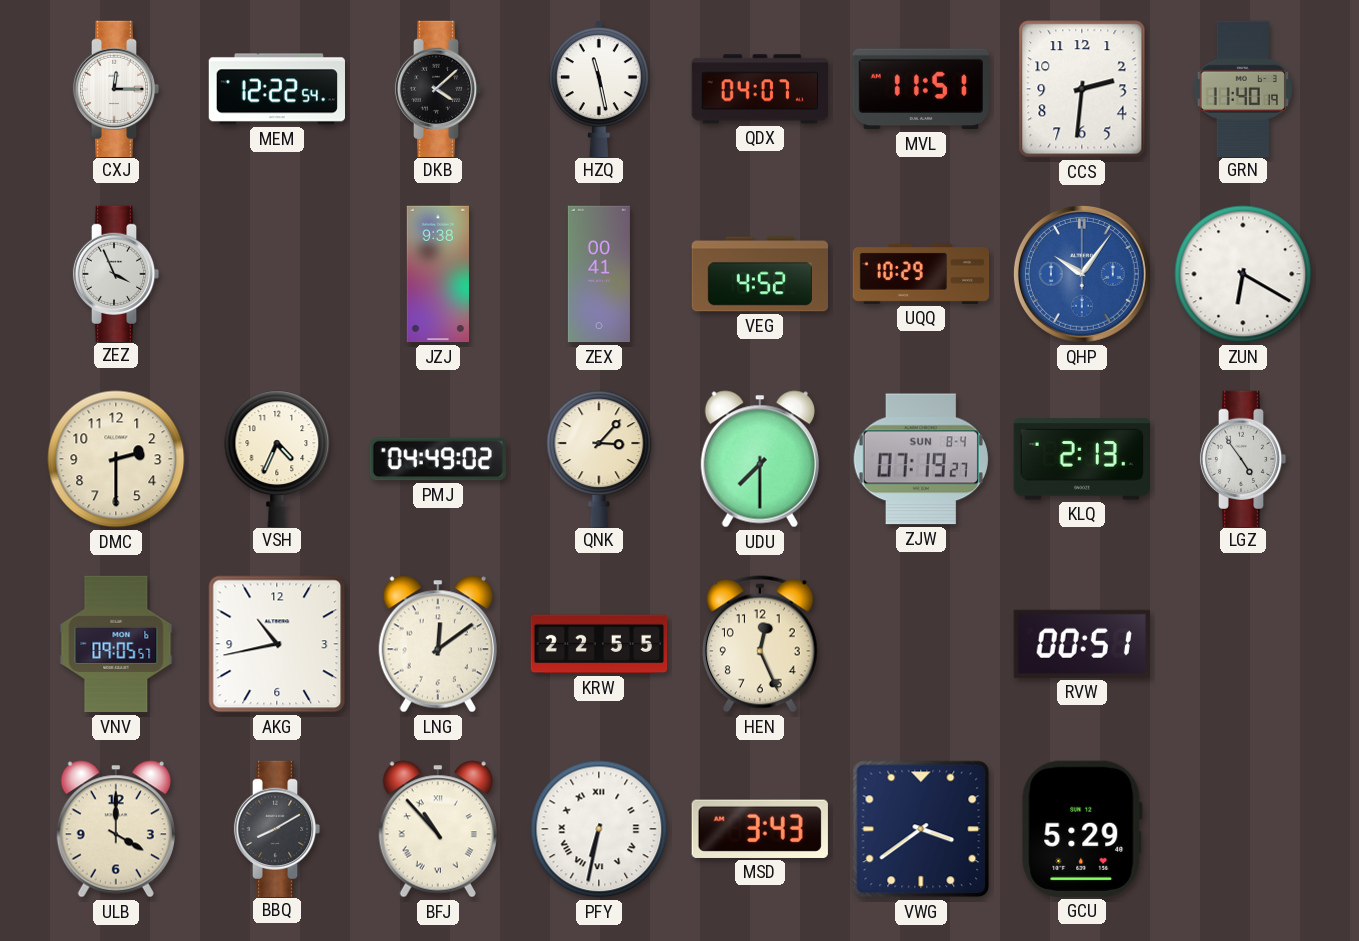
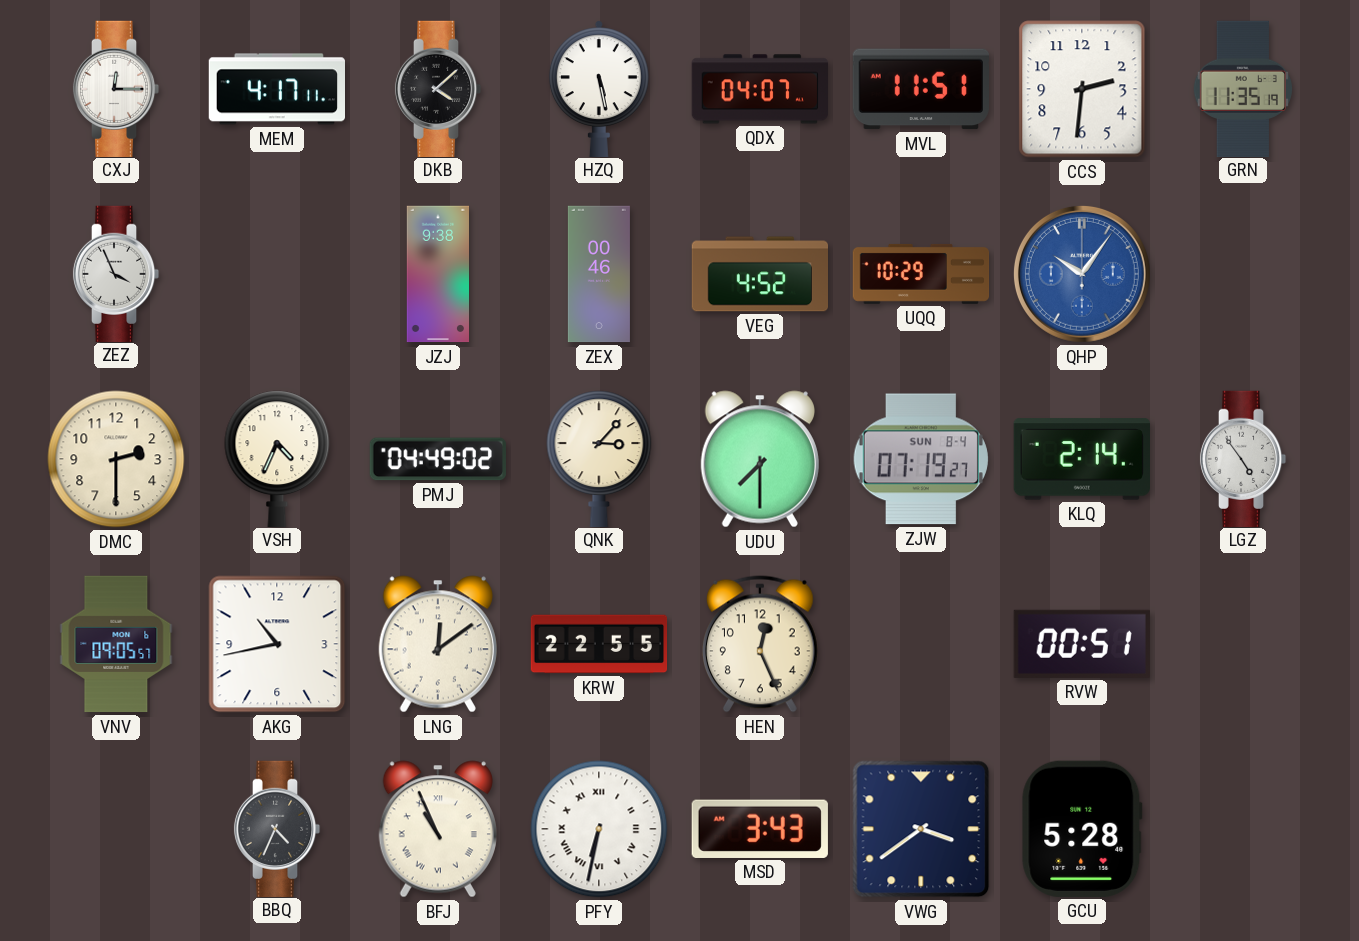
MEM: 12:22 -> 4:17 (276, 89)
HZQ: 11:28 -> 5:28 (599, 88)
GRN: 11:40 -> 11:35 (1243, 88)
ZEX: 00:41 -> 00:46 (599, 274)
ZUN: 6:20 -> none (1243, 274)
KLQ: 2:13 -> 2:14 (1082, 459)
ULB: 4:00 -> none (116, 829)
BBQ: 8:10 -> 4:34 (277, 828)
BFJ: 10:53 -> 10:56 (438, 829)
GCU: 5:29 -> 5:28 (1082, 829)
